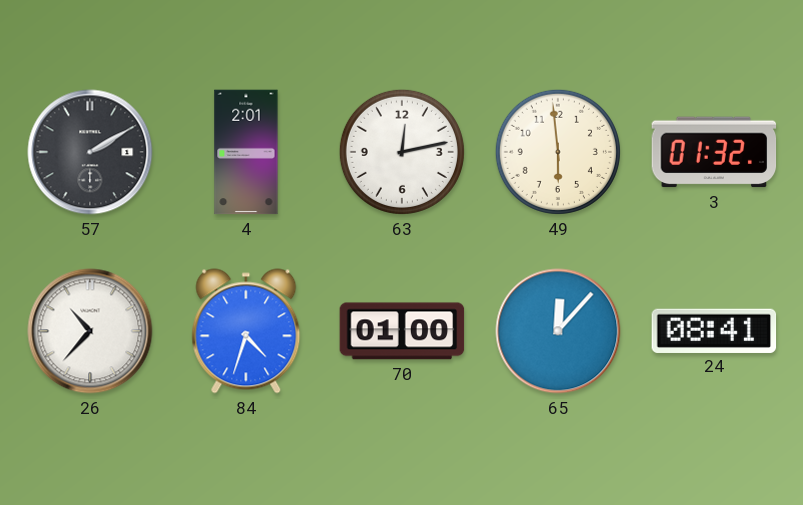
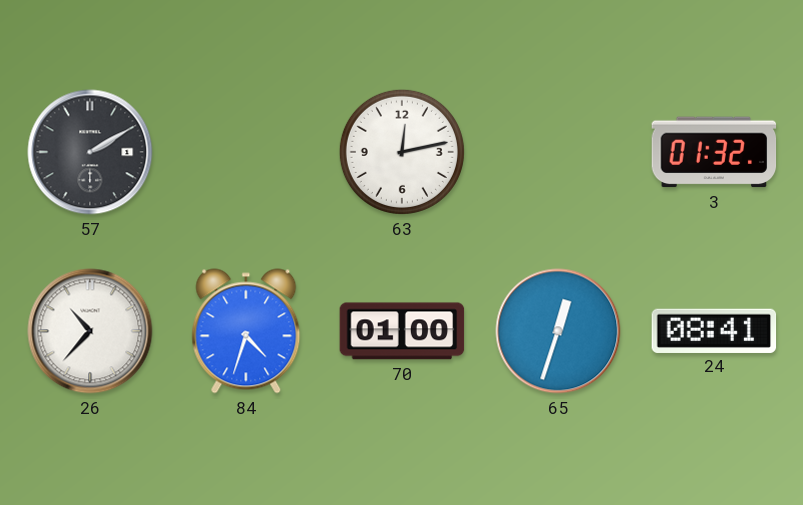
4: 2:01 -> none (246, 152)
49: 5:59 -> none (558, 152)
65: 12:07 -> 12:33 (558, 331)
